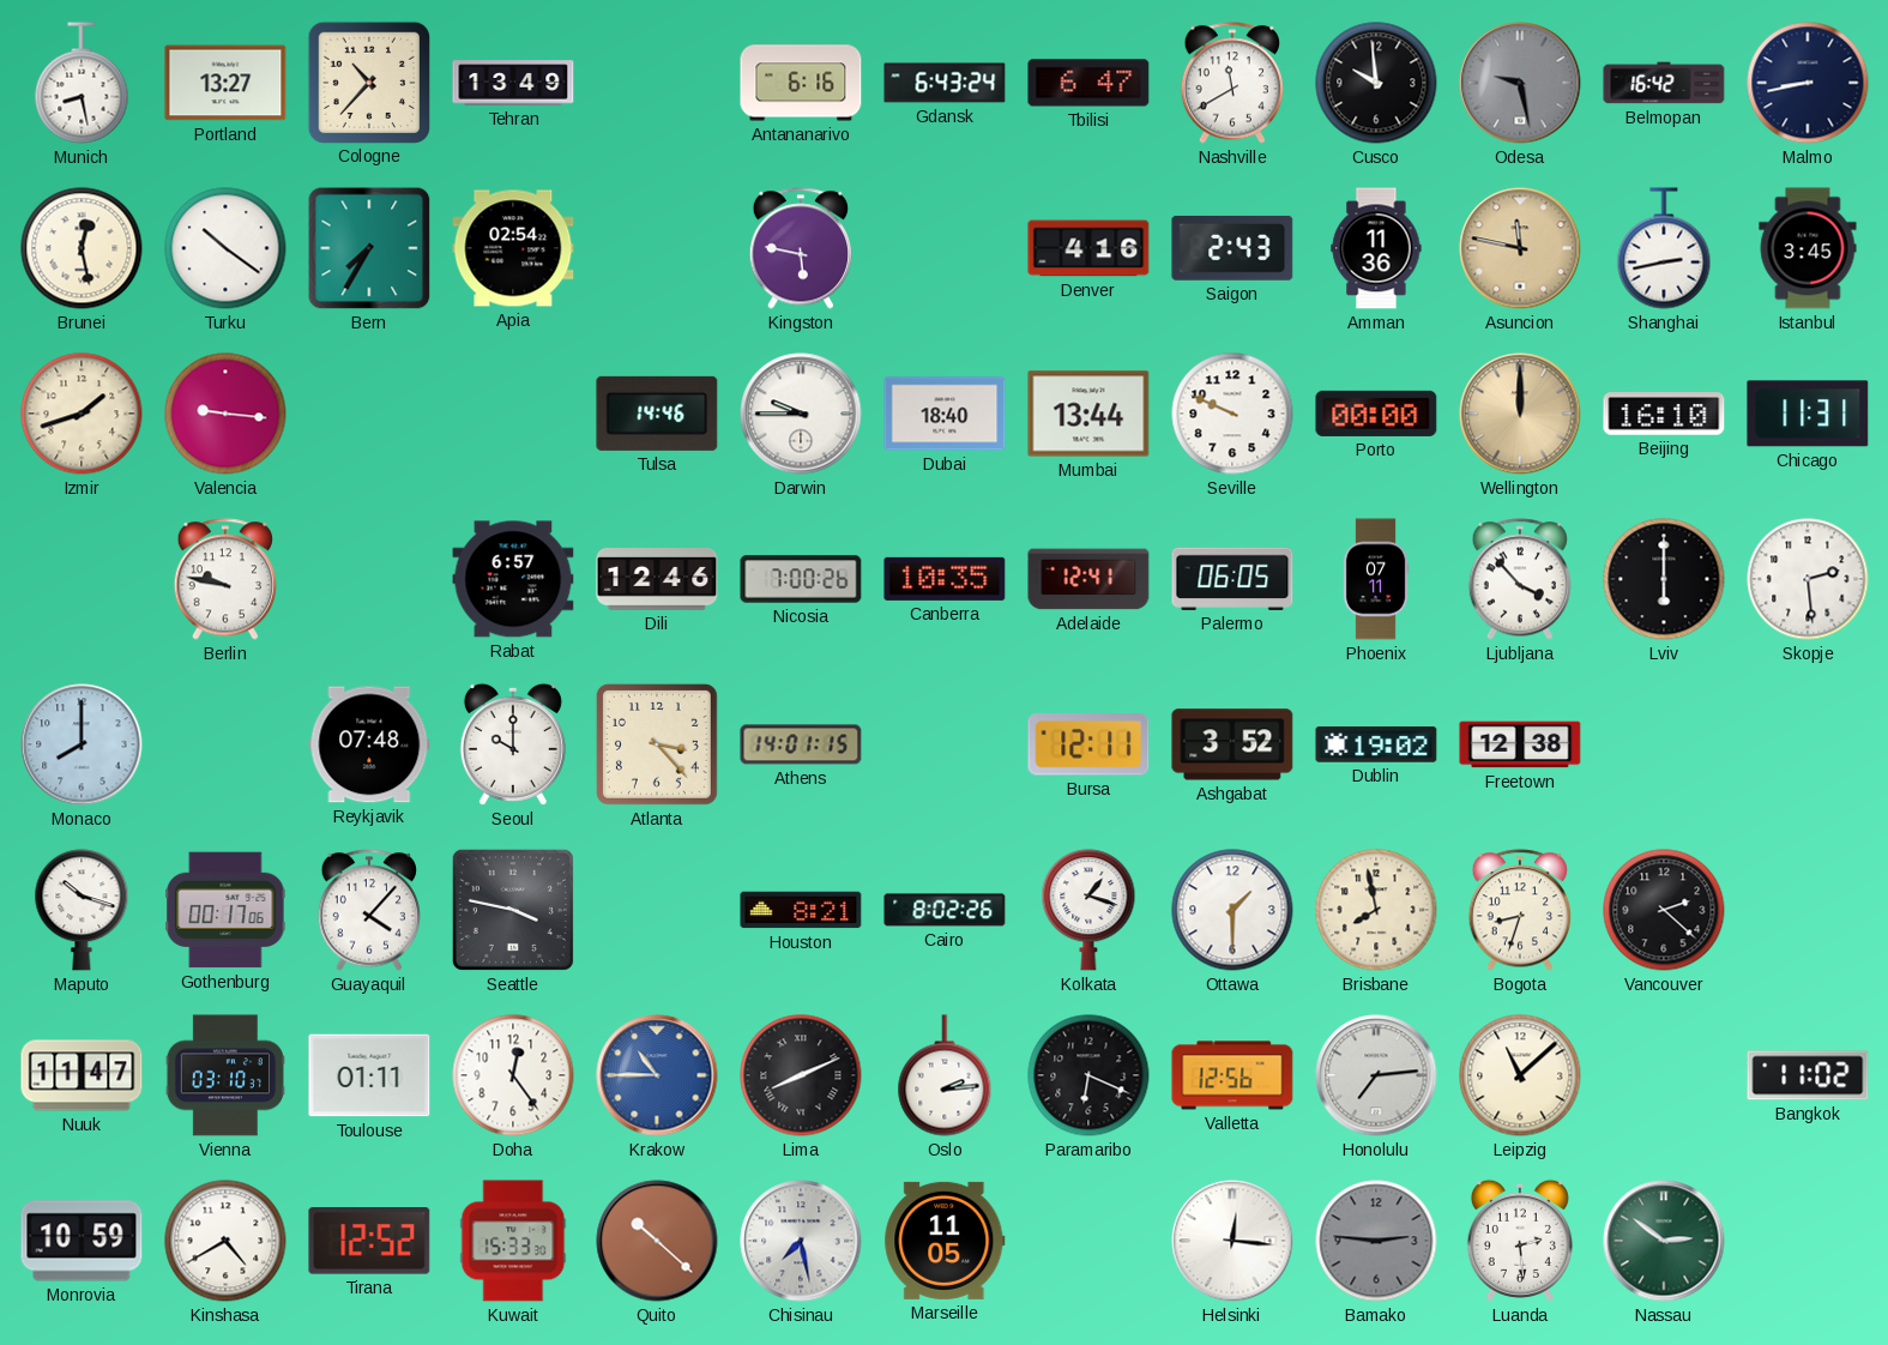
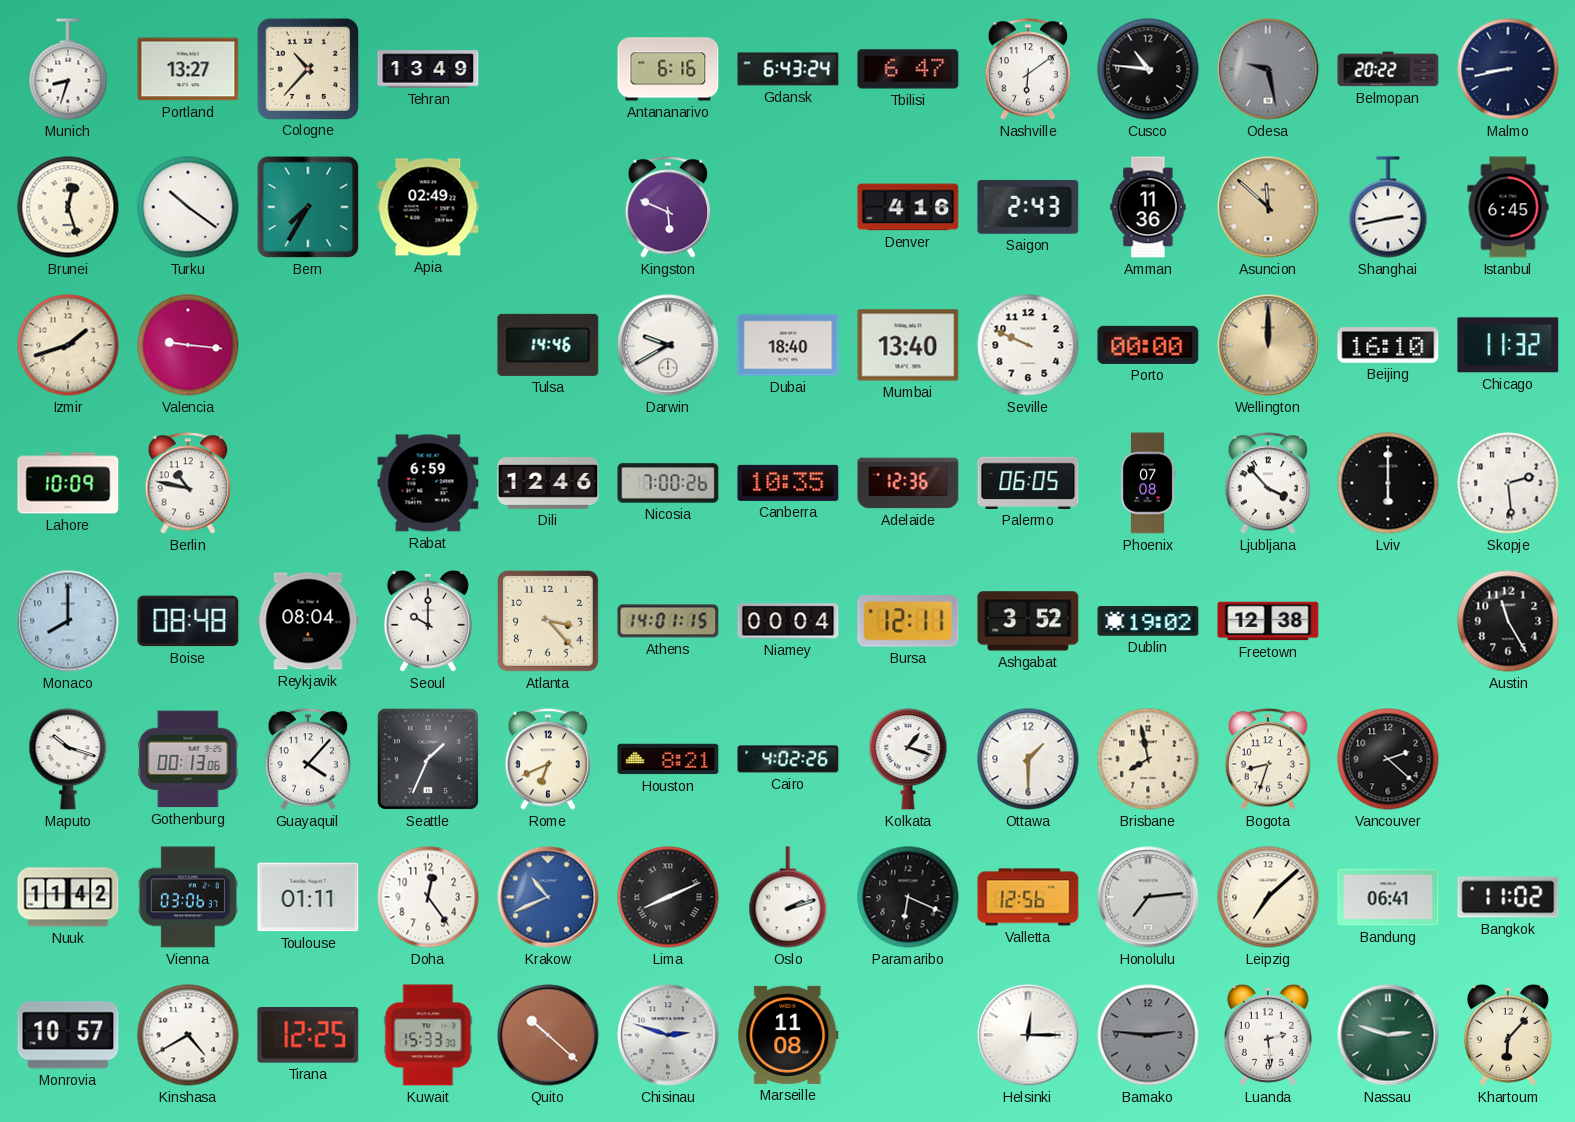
Munich: 8:28 -> 8:33 (68, 69)
Nashville: 11:40 -> 6:09 (1027, 69)
Cusco: 9:59 -> 10:46 (1148, 69)
Belmopan: 16:42 -> 20:22 (1388, 69)
Brunei: 12:28 -> 12:27 (68, 207)
Apia: 02:54 -> 02:49 (428, 207)
Kingston: 5:47 -> 5:49 (667, 207)
Asuncion: 11:47 -> 11:52 (1268, 207)
Istanbul: 3:45 -> 6:45 (1508, 207)
Darwin: 9:45 -> 9:40 (668, 345)
Mumbai: 13:44 -> 13:40 (908, 345)
Chicago: 11:31 -> 11:32 (1508, 345)
Lahore: none -> 10:09 (68, 483)
Berlin: 9:47 -> 10:47 (187, 483)
Rabat: 6:57 -> 6:59 (428, 483)
Adelaide: 12:41 -> 12:36 (908, 483)
Phoenix: 07:11 -> 07:08 (1148, 483)
Boise: none -> 08:48 (188, 621)
Reykjavik: 07:48 -> 08:04 (308, 621)
Niamey: none -> 00:04 (788, 621)
Austin: none -> 11:25 (1508, 621)
Gothenburg: 00:17 -> 00:13 (188, 759)
Seattle: 3:47 -> 1:34 (428, 759)
Rome: none -> 6:41 (547, 759)
Cairo: 8:02 -> 4:02 (788, 759)
Nuuk: 11:47 -> 11:42 (68, 897)
Vienna: 03:10 -> 03:06 (187, 897)
Krakow: 10:45 -> 10:41 (548, 897)
Oslo: 2:14 -> 2:12 (788, 897)
Leipzig: 11:08 -> 7:08 (1268, 897)
Bandung: none -> 06:41 (1388, 897)
Monrovia: 10:59 -> 10:57 (68, 1035)
Tirana: 12:52 -> 12:25 (308, 1035)
Chisinau: 7:28 -> 2:48 (668, 1035)
Marseille: 11:05 -> 11:08 (788, 1035)
Helsinki: 12:16 -> 12:15 (1028, 1035)
Nassau: 2:51 -> 2:48 (1388, 1035)
Khartoum: none -> 6:07 (1508, 1035)
